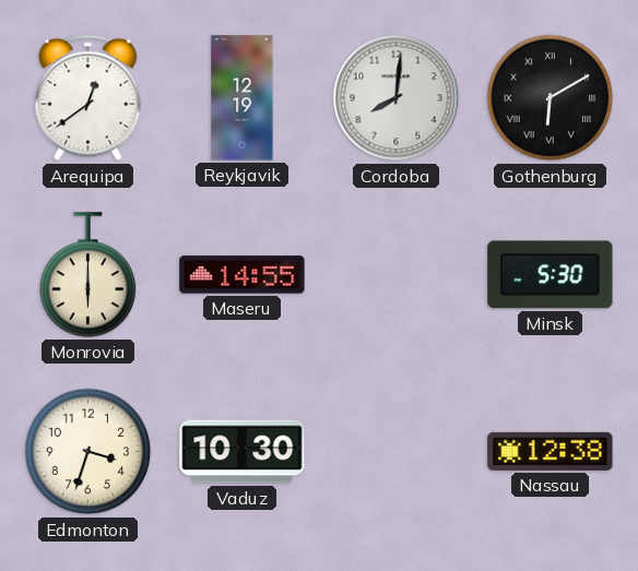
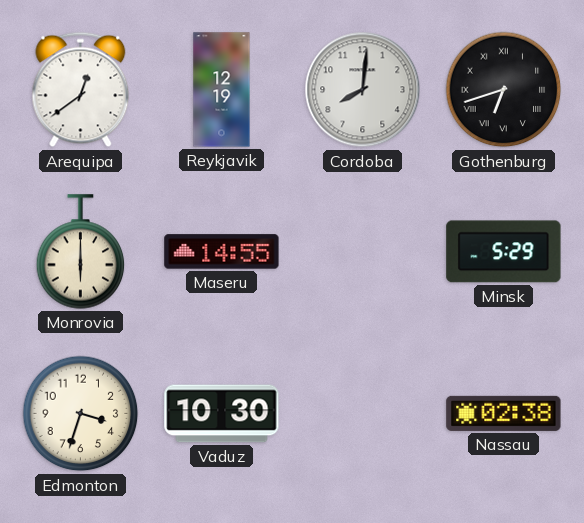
Gothenburg: 6:10 -> 6:42 (504, 90)
Minsk: 5:30 -> 5:29 (504, 252)
Nassau: 12:38 -> 02:38 (504, 413)
